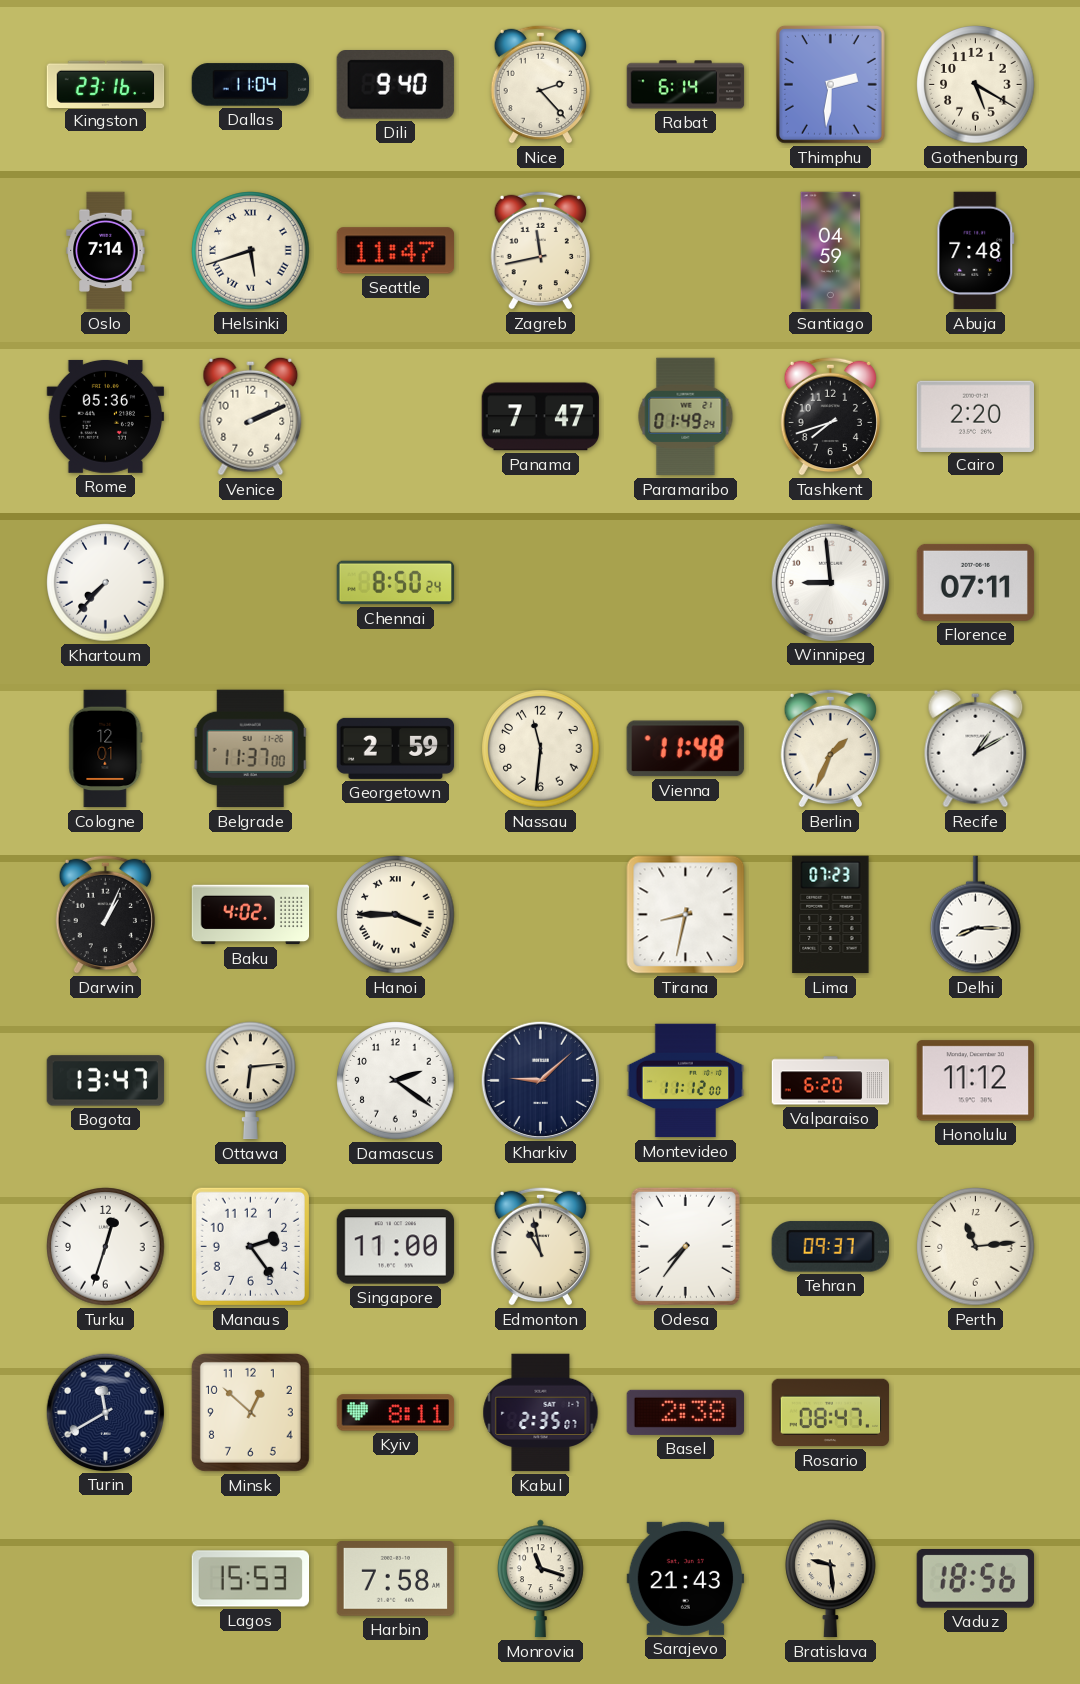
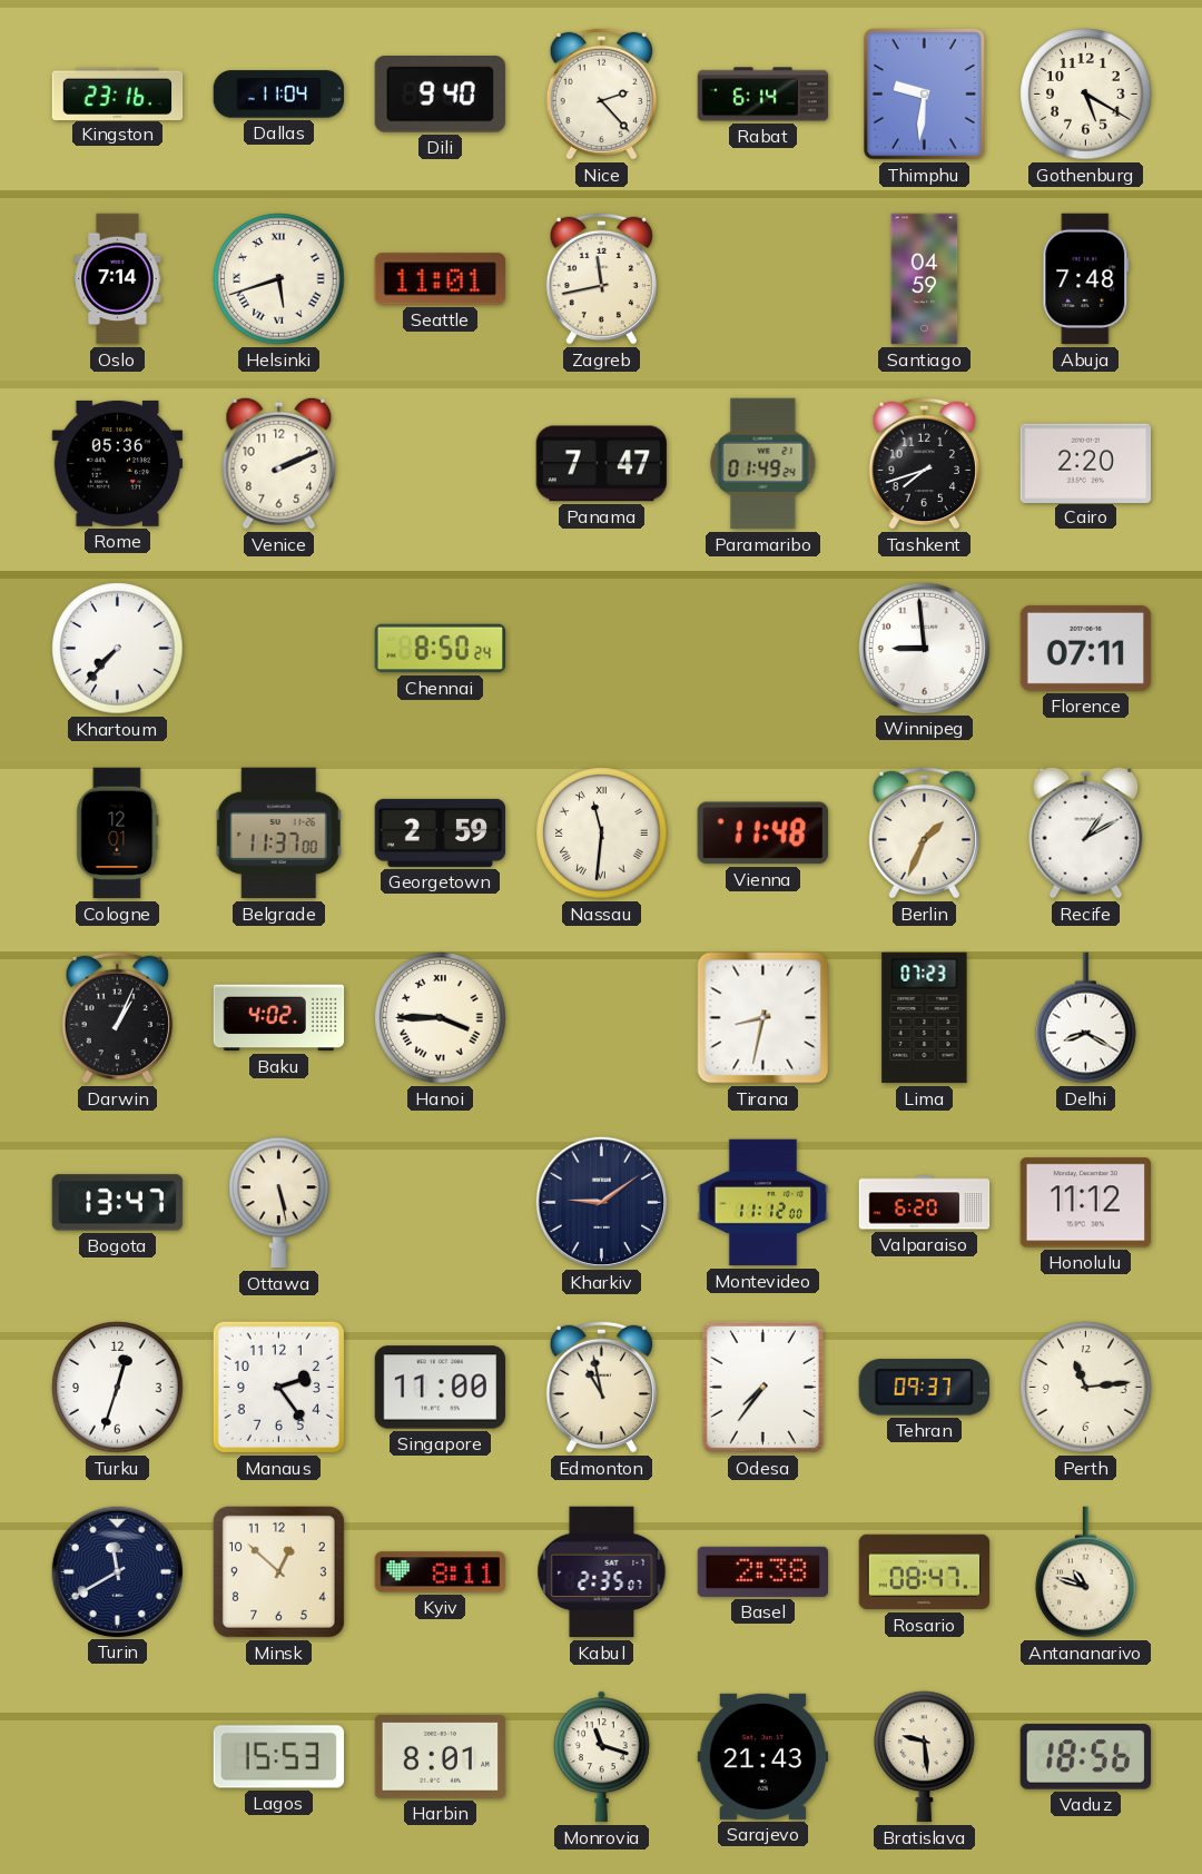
Thimphu: 2:31 -> 9:31 (924, 95)
Seattle: 11:47 -> 11:01 (440, 279)
Nassau numerals: Arabic -> Roman (602, 834)
Delhi: 8:15 -> 8:20 (1086, 1018)
Ottawa: 6:14 -> 5:28 (279, 1203)
Damascus: 2:21 -> none (396, 1081)
Kharkiv: 9:08 -> 9:09 (601, 1202)
Antananarivo: none -> 10:48 (1086, 1572)
Harbin: 7:58 -> 8:01 (441, 1757)
